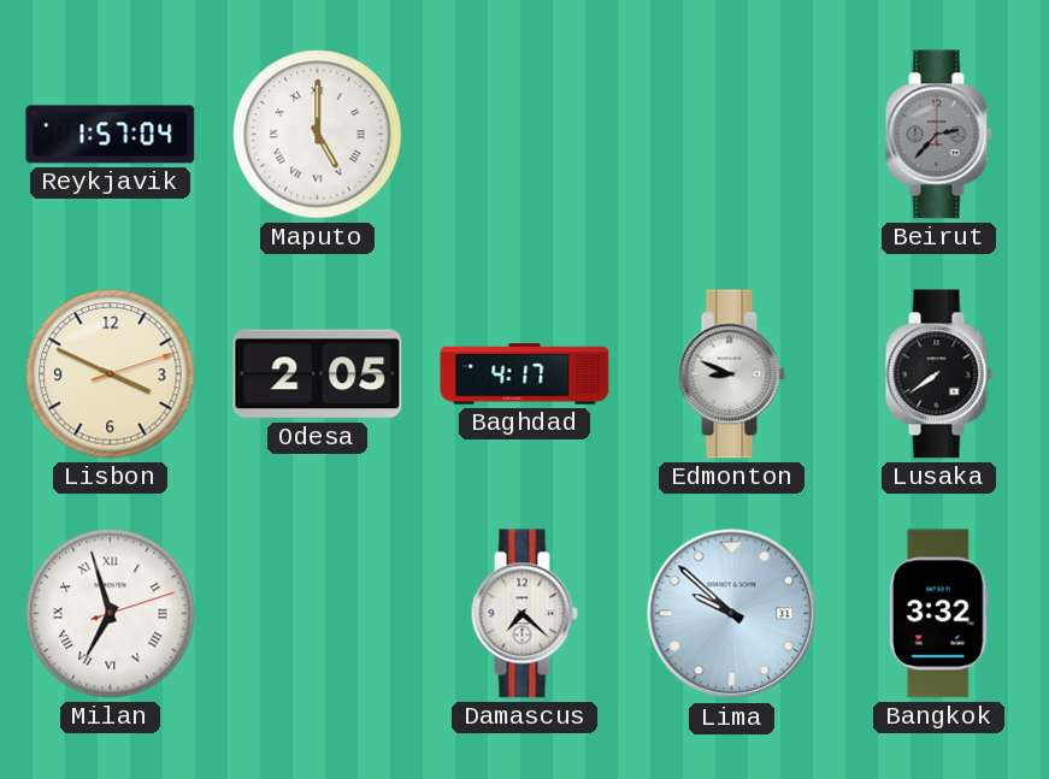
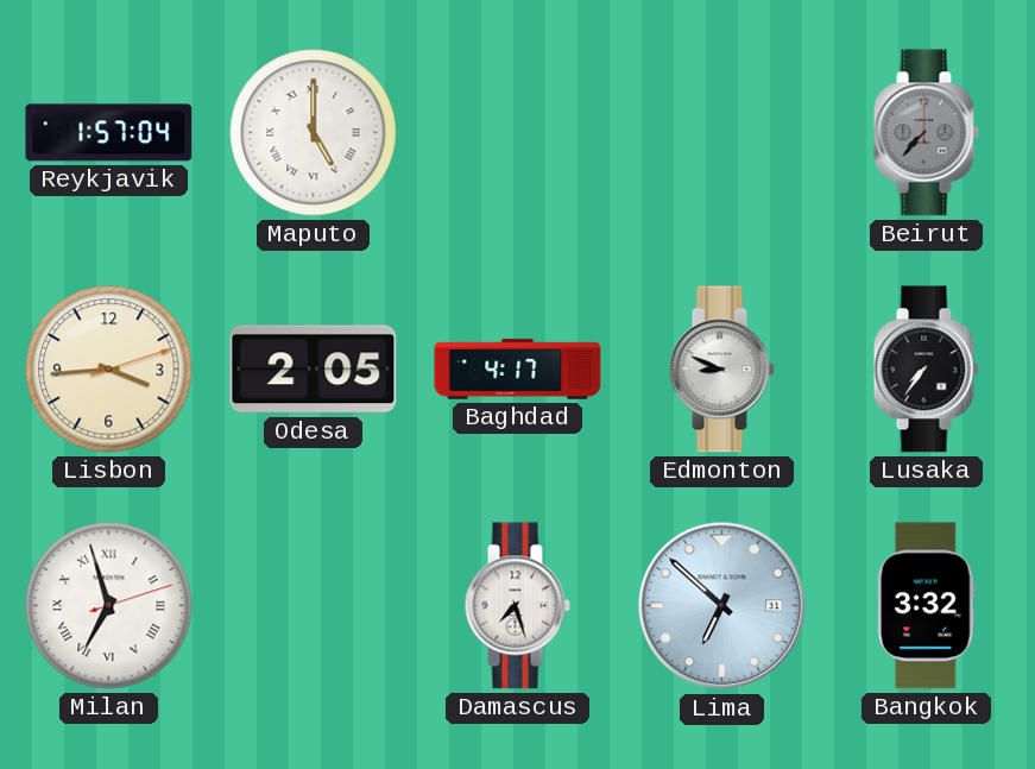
Beirut: 2:37 -> 7:37 (926, 133)
Lisbon: 3:49 -> 3:44 (109, 370)
Lusaka: 7:39 -> 7:36 (926, 370)
Damascus: 7:22 -> 7:27 (517, 606)
Lima: 9:52 -> 6:52 (722, 606)
